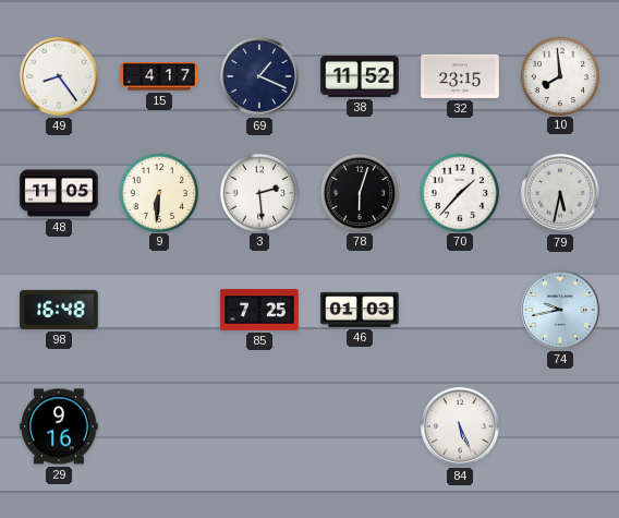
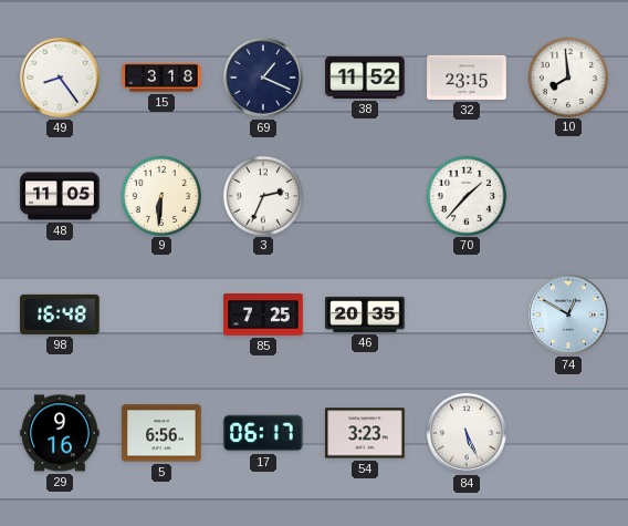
15: 4:17 -> 3:18 (161, 78)
3: 2:29 -> 2:34 (262, 195)
78: 6:03 -> none (359, 192)
79: 5:32 -> none (560, 193)
46: 01:03 -> 20:35 (365, 314)
74: 9:43 -> 12:50 (568, 314)
5: none -> 6:56 (161, 433)
17: none -> 06:17 (263, 433)
54: none -> 3:23 (365, 433)
